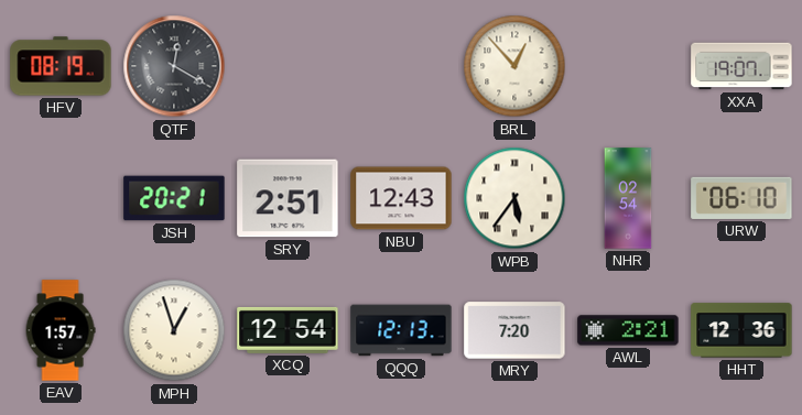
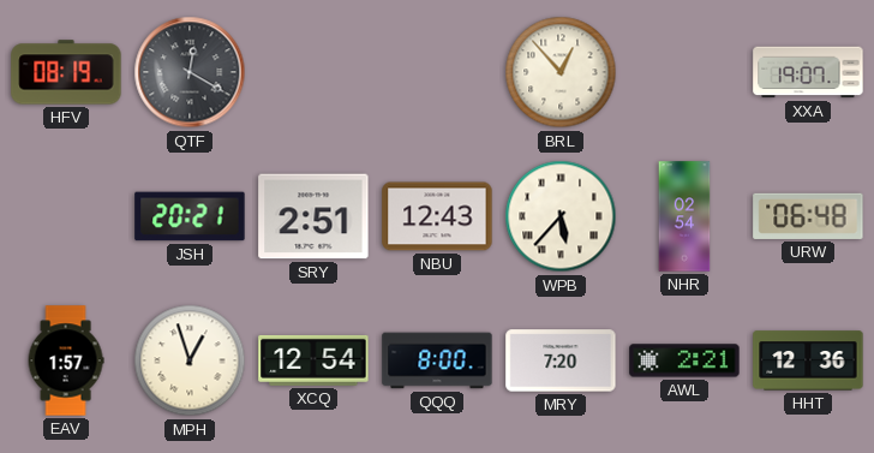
WPB: 5:36 -> 5:37 (561, 216)
URW: 06:10 -> 06:48 (808, 216)
QQQ: 12:13 -> 8:00 (437, 360)
